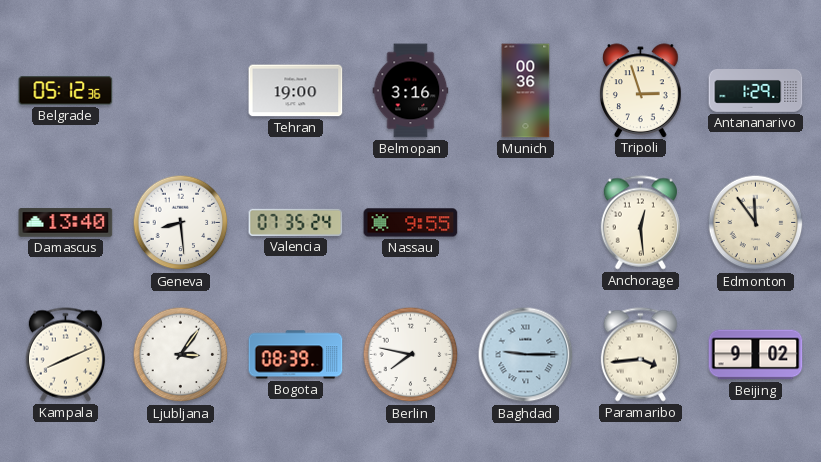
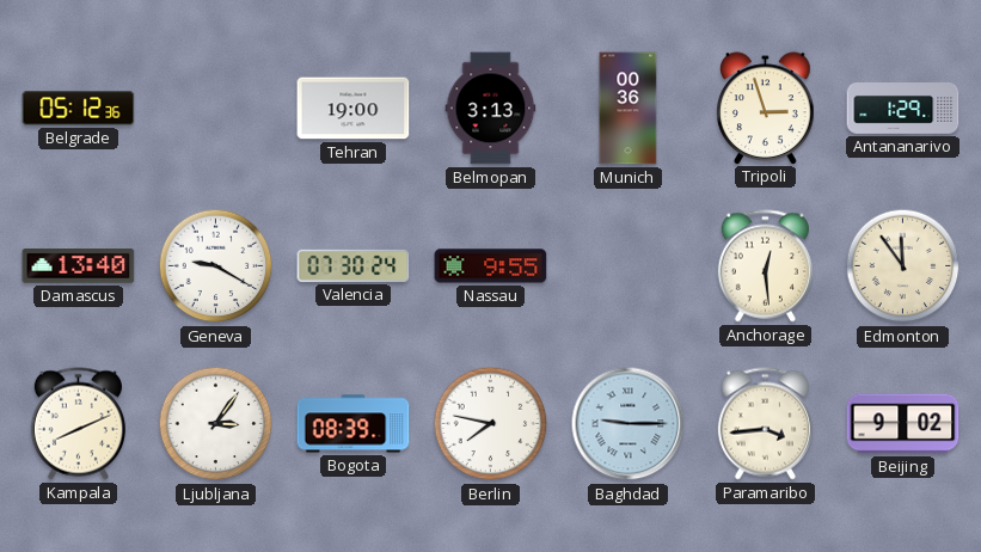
Belmopan: 3:16 -> 3:13 (491, 109)
Geneva: 8:29 -> 9:20 (216, 266)
Valencia: 07:35 -> 07:30 (354, 265)
